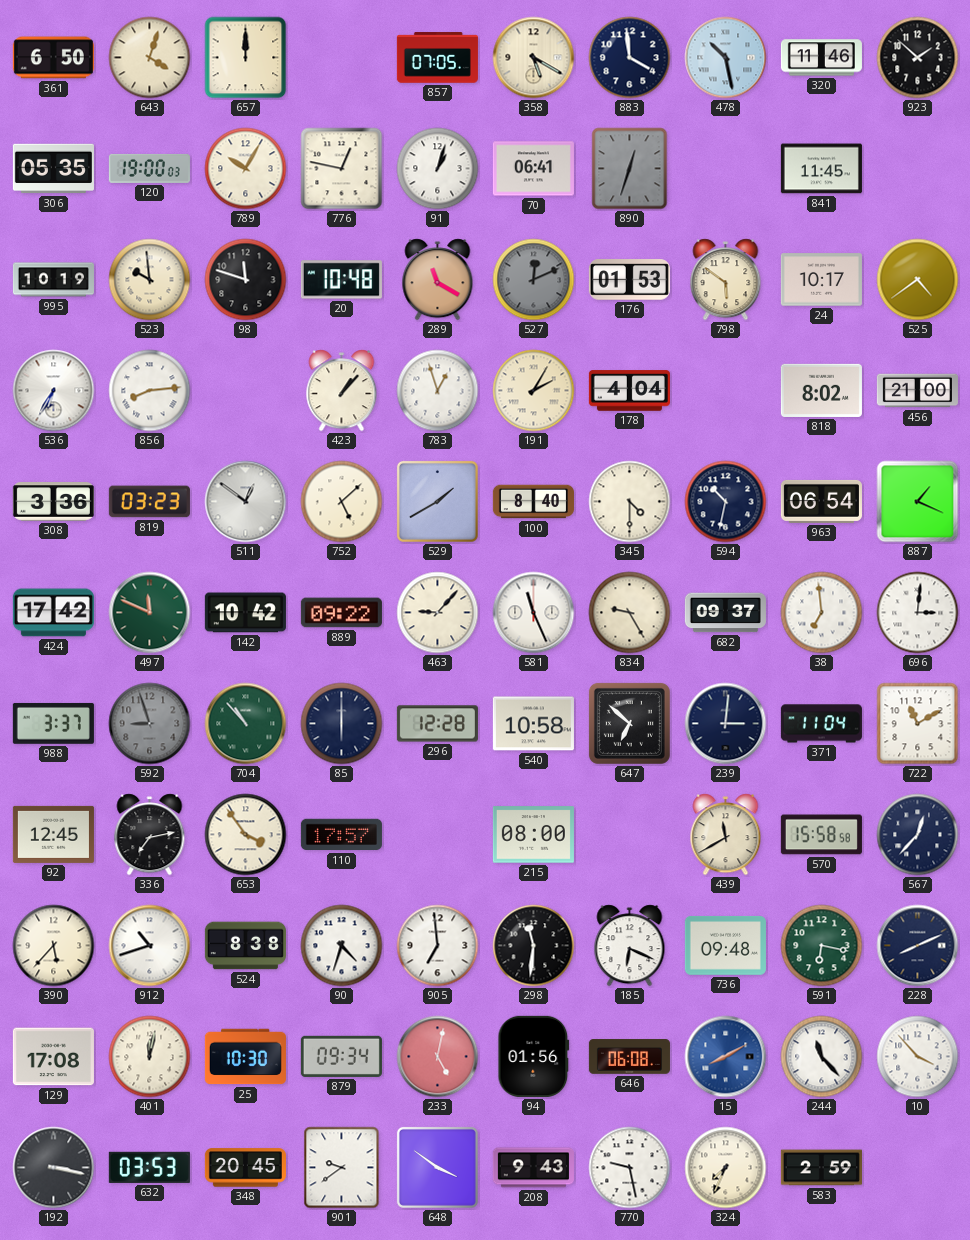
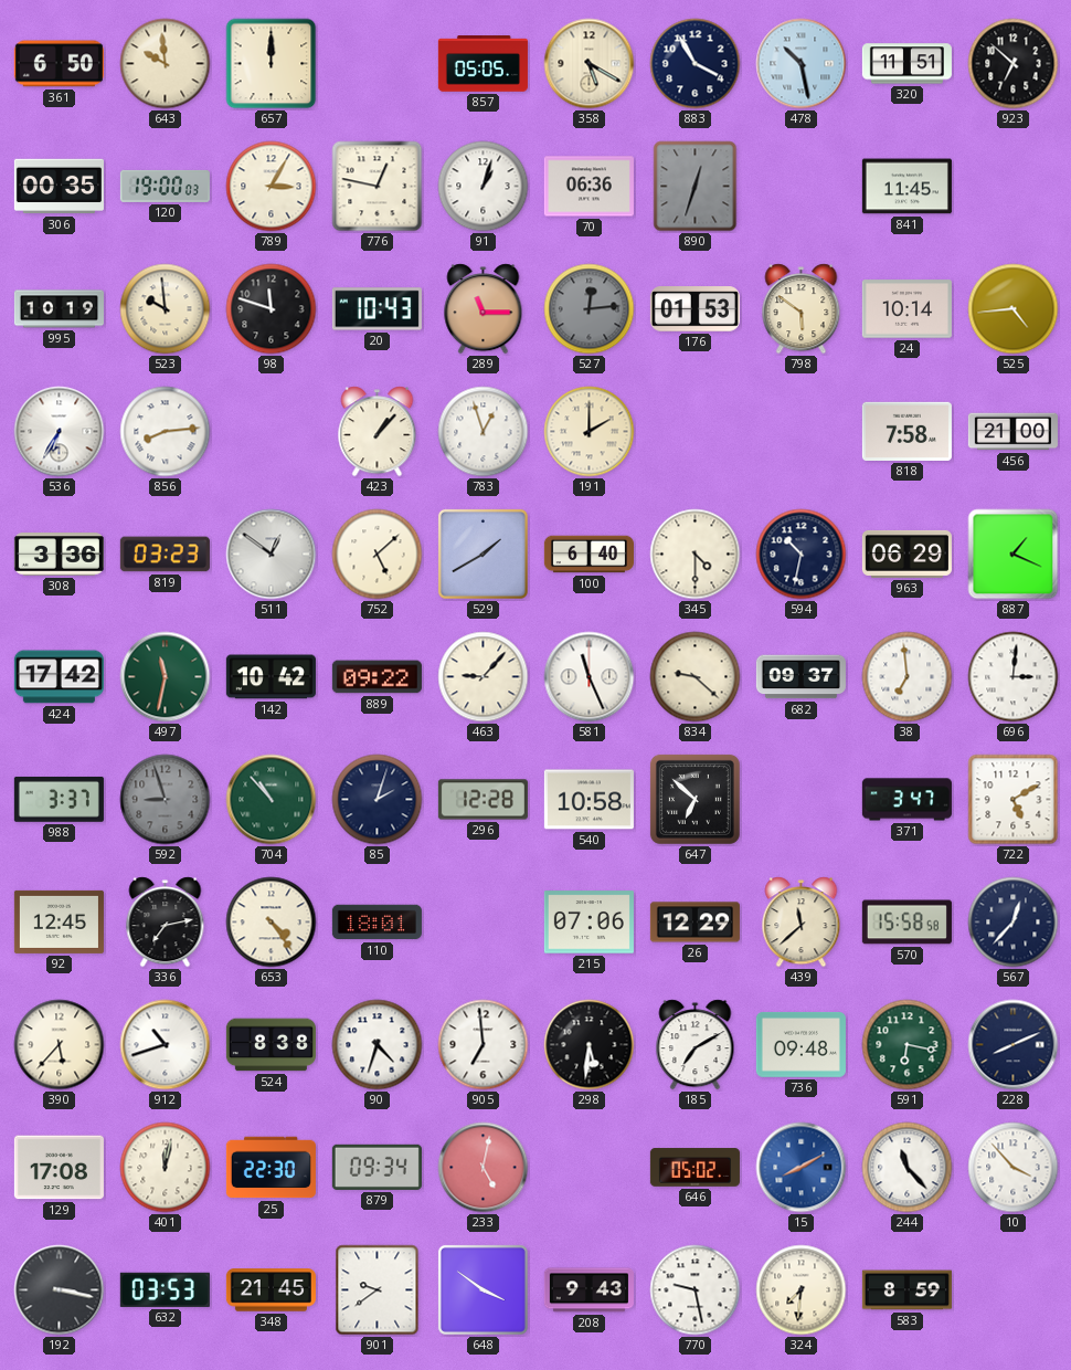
643: 4:03 -> 9:59 (166, 64)
857: 07:05 -> 05:05 (483, 64)
883: 3:59 -> 3:55 (696, 64)
320: 11:46 -> 11:51 (906, 64)
923: 1:52 -> 6:52 (1014, 64)
306: 05:35 -> 00:35 (59, 187)
789: 10:05 -> 3:05 (272, 187)
70: 06:41 -> 06:36 (588, 187)
20: 10:48 -> 10:43 (377, 309)
289: 11:20 -> 11:15 (484, 309)
527: 12:11 -> 12:14 (590, 309)
24: 10:17 -> 10:14 (906, 309)
525: 4:39 -> 4:44 (1014, 309)
191: 2:05 -> 2:00 (590, 432)
178: 4:04 -> none (629, 391)
818: 8:02 -> 7:58 (906, 431)
100: 8:40 -> 6:40 (588, 555)
963: 06:54 -> 06:29 (906, 554)
497: 11:49 -> 11:32 (166, 677)
834: 9:25 -> 9:22 (696, 677)
85: 6:00 -> 2:03 (378, 800)
239: 3:01 -> none (726, 724)
371: 11:04 -> 3:47 (906, 800)
722: 11:10 -> 5:10 (1014, 800)
653: 3:54 -> 4:24 (272, 923)
110: 17:57 -> 18:01 (377, 923)
215: 08:00 -> 07:06 (588, 923)
26: none -> 12:29 (694, 923)
439: 11:40 -> 11:38 (802, 923)
298: 11:31 -> 5:31 (590, 1045)
185: 6:19 -> 7:10 (696, 1045)
25: 10:30 -> 22:30 (271, 1168)
94: 01:56 -> none (534, 1056)
646: 06:08 -> 05:02 (694, 1168)
348: 20:45 -> 21:45 (271, 1290)
324: 7:34 -> 7:31 (802, 1290)
583: 2:59 -> 8:59 (906, 1290)
